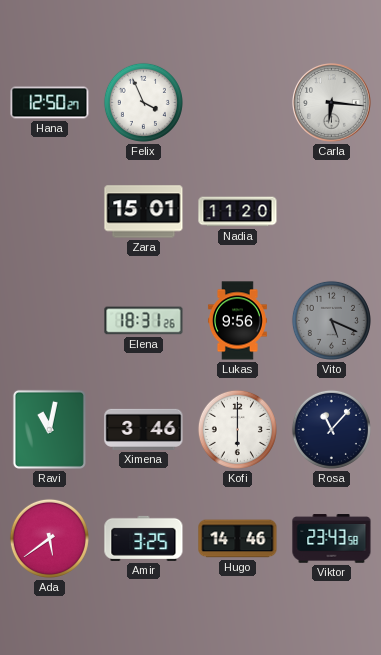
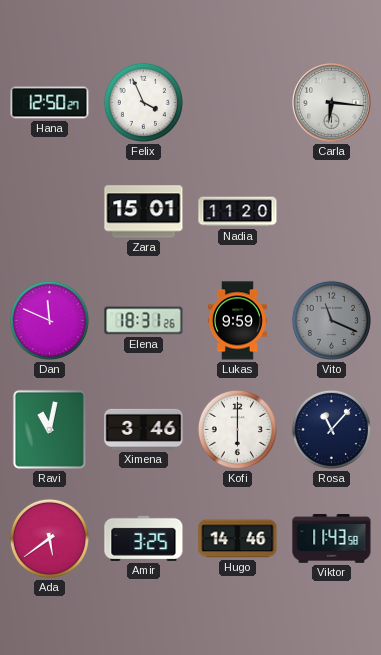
Dan: none -> 11:49 (49, 320)
Lukas: 9:56 -> 9:59 (237, 321)
Vito: 5:19 -> 11:19 (331, 320)
Viktor: 23:43 -> 11:43 (332, 539)
